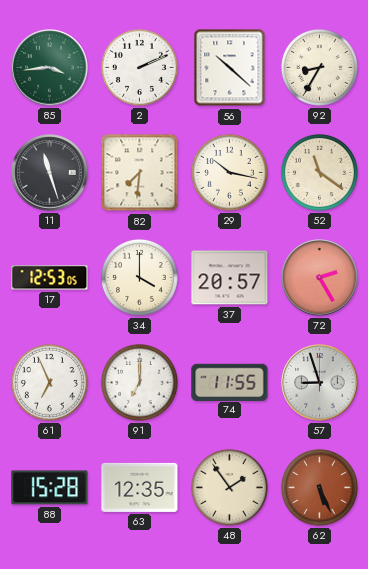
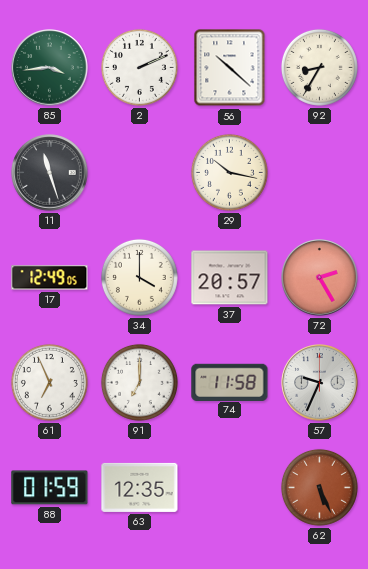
82: 7:31 -> none (140, 173)
52: 11:21 -> none (319, 172)
17: 12:53 -> 12:49 (50, 278)
74: 11:55 -> 11:58 (230, 382)
57: 8:57 -> 9:34 (320, 383)
88: 15:28 -> 01:59 (50, 488)
48: 1:54 -> none (229, 487)
